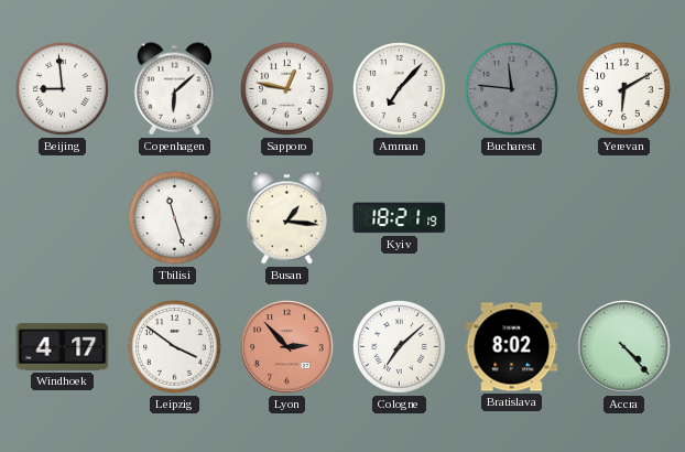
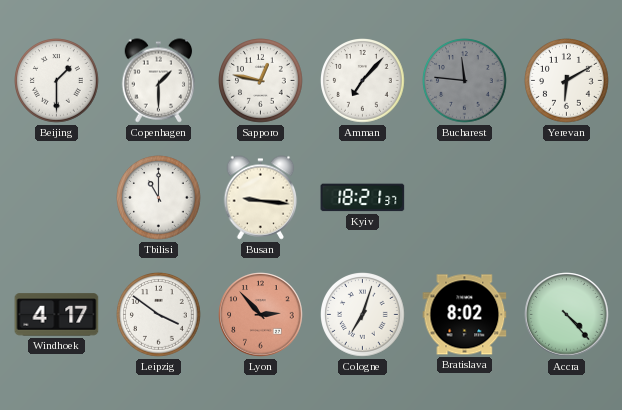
Beijing: 8:59 -> 1:30 (57, 81)
Copenhagen: 6:08 -> 1:30 (159, 81)
Tbilisi: 11:27 -> 11:00 (159, 198)
Busan: 1:16 -> 9:16 (261, 198)
Kyiv: 18:21:19 -> 18:21:37 (363, 198)
Cologne: 7:08 -> 7:03 (363, 315)
